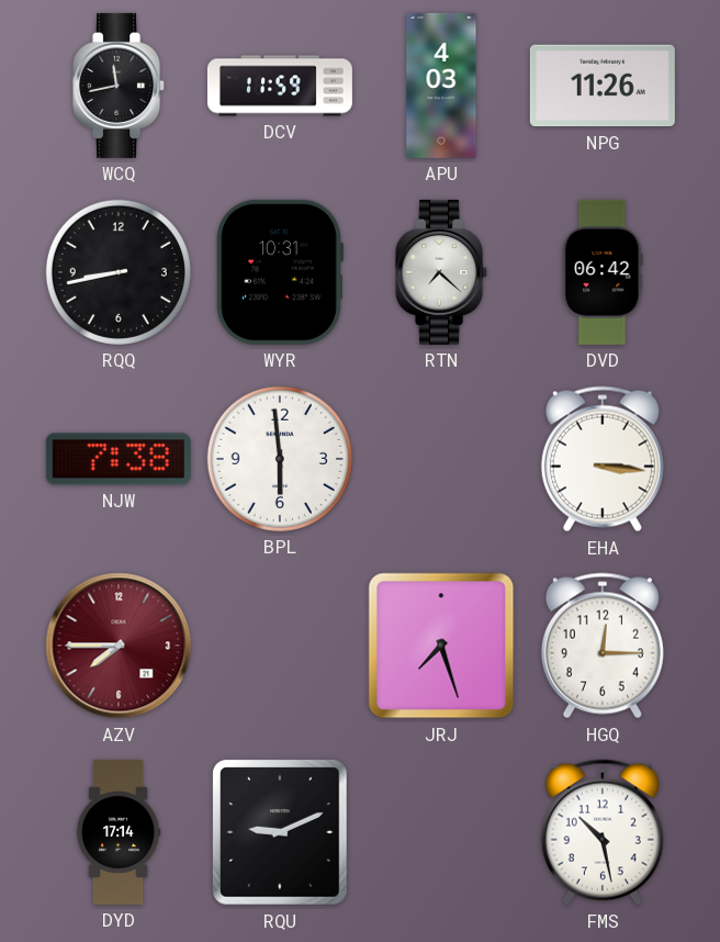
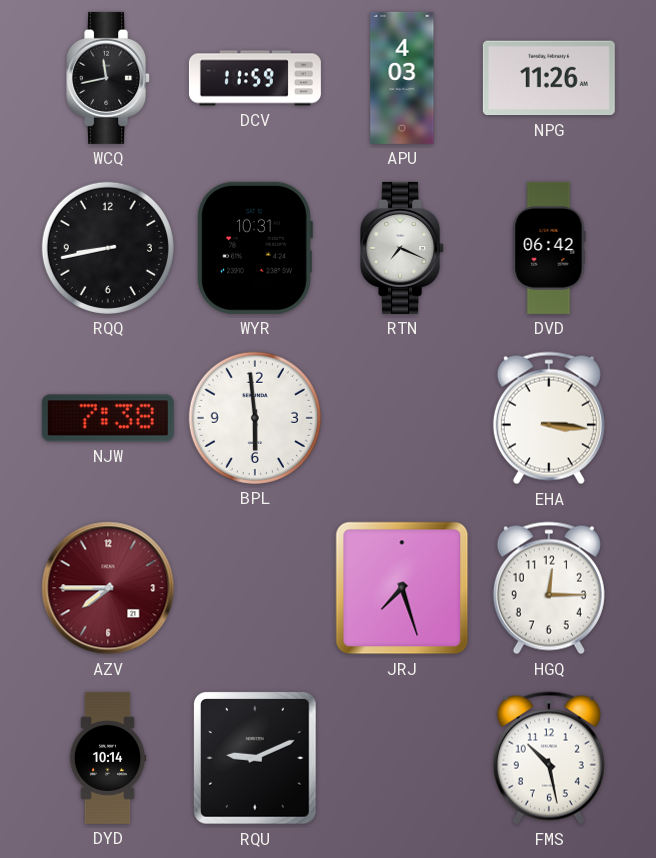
RTN: 7:22 -> 7:19 (403, 248)
DYD: 17:14 -> 10:14 (108, 758)
